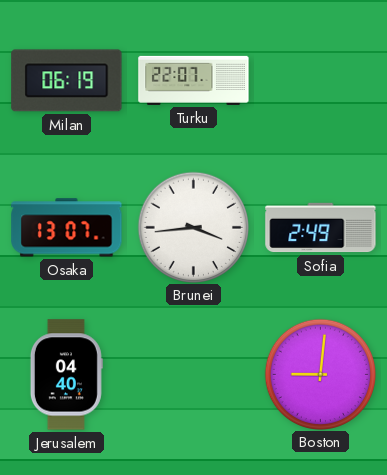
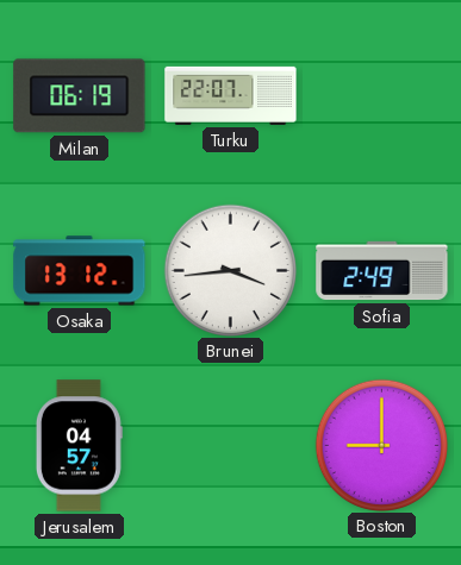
Osaka: 13:07 -> 13:12 (80, 271)
Jerusalem: 04:40 -> 04:57 (79, 446)
Boston: 9:01 -> 9:00 (381, 445)
